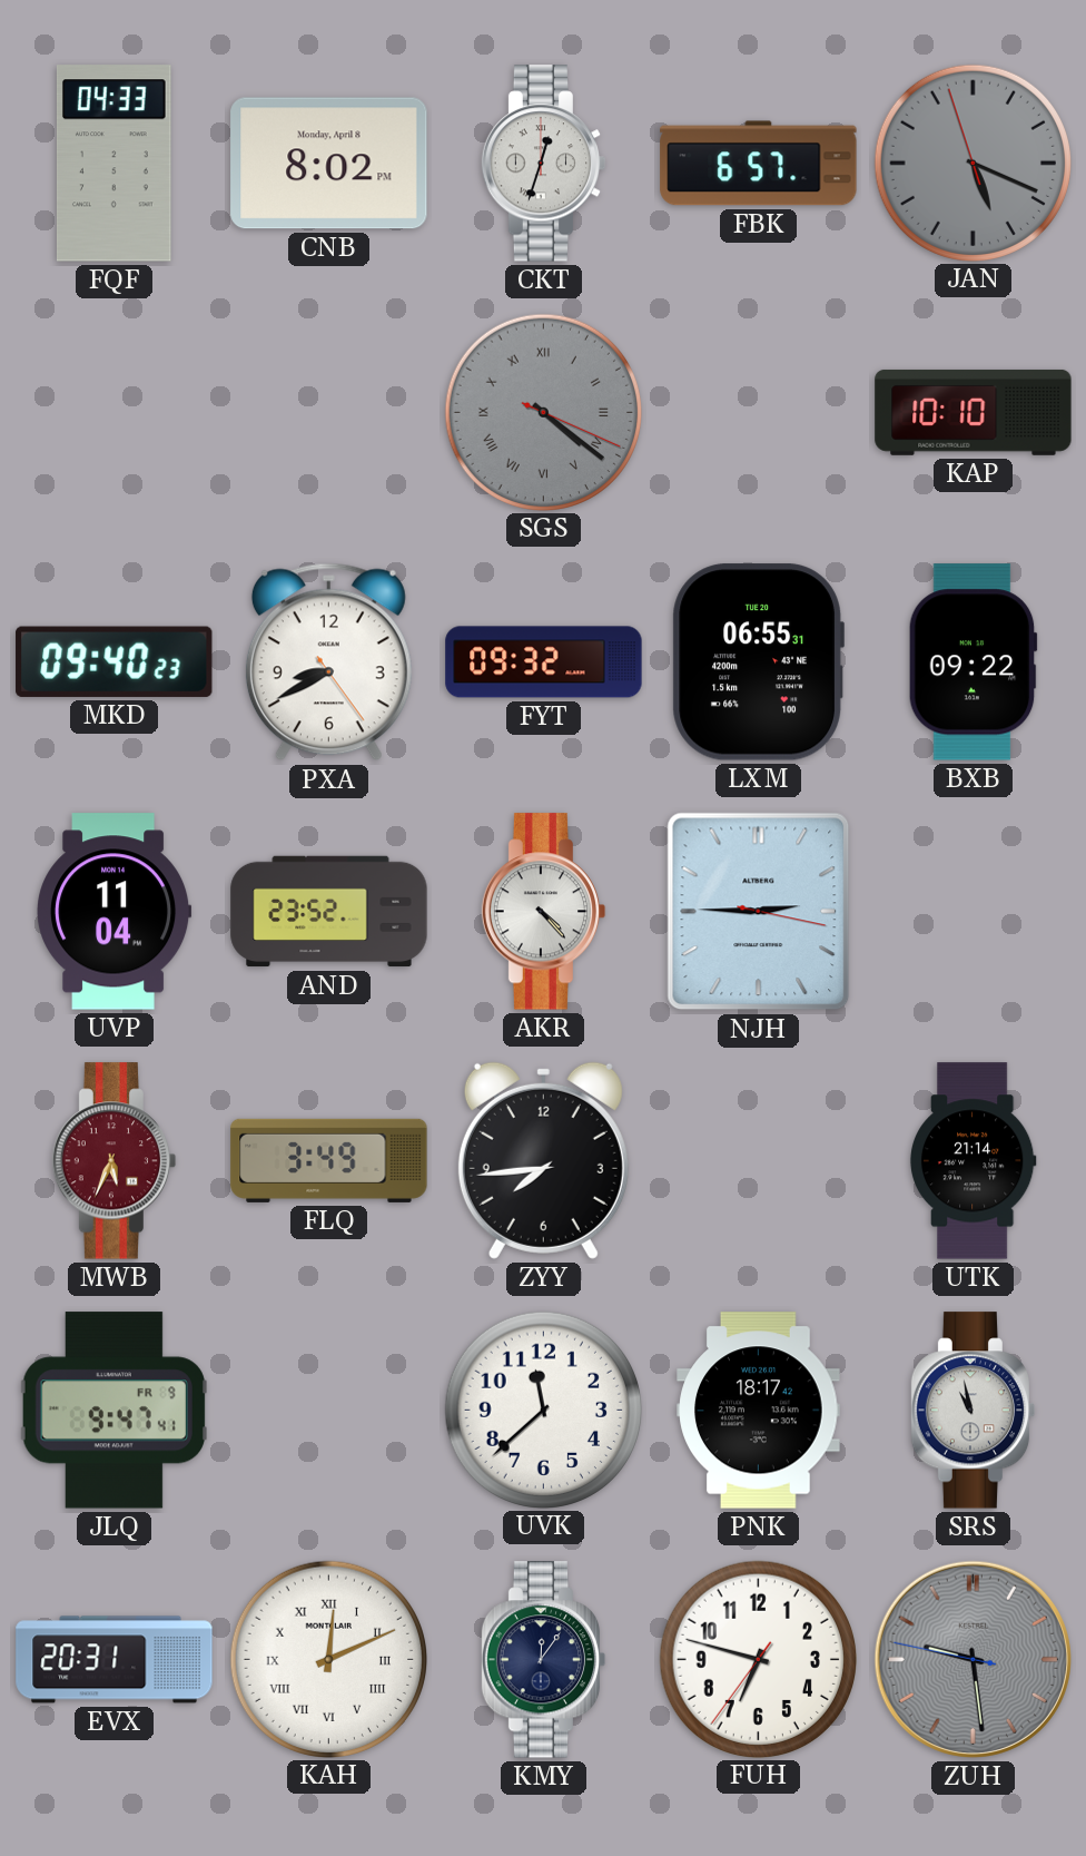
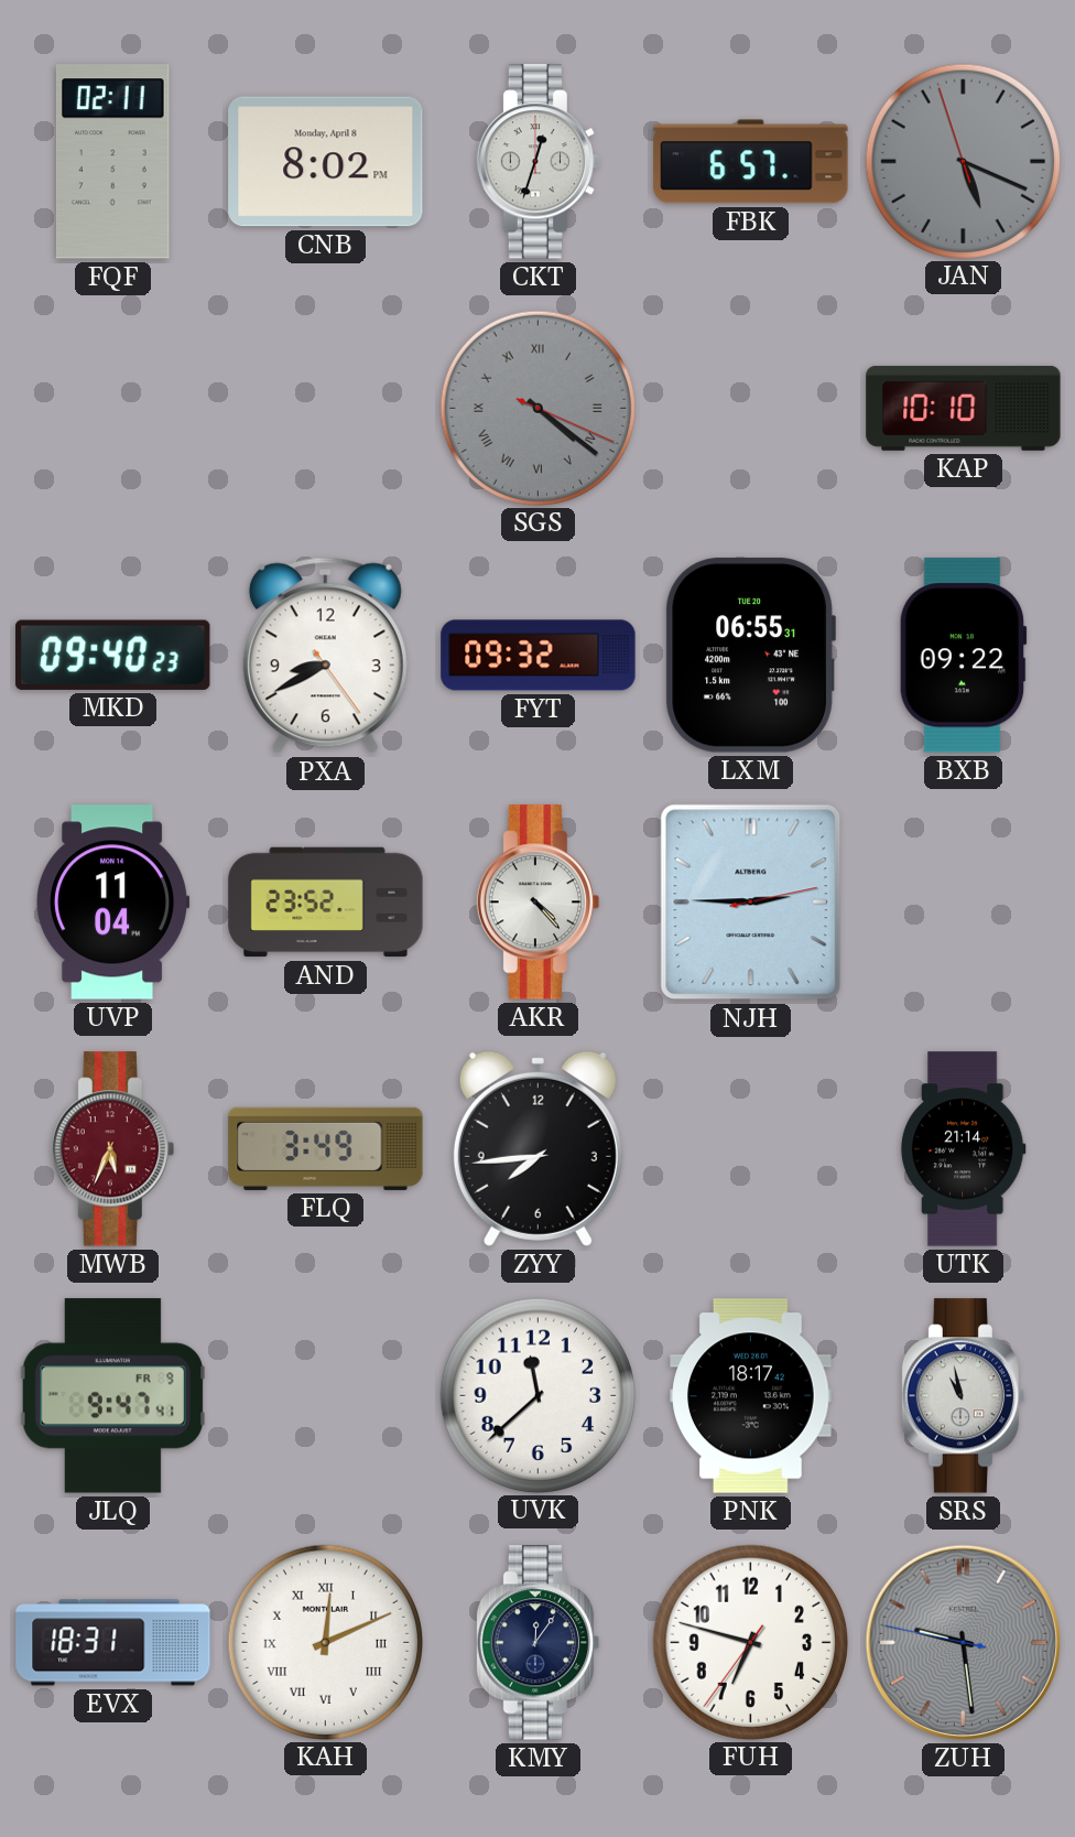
FQF: 04:33 -> 02:11 (112, 162)
NJH: 2:45:17 -> 2:45:13 (751, 903)
EVX: 20:31 -> 18:31 (113, 1643)
